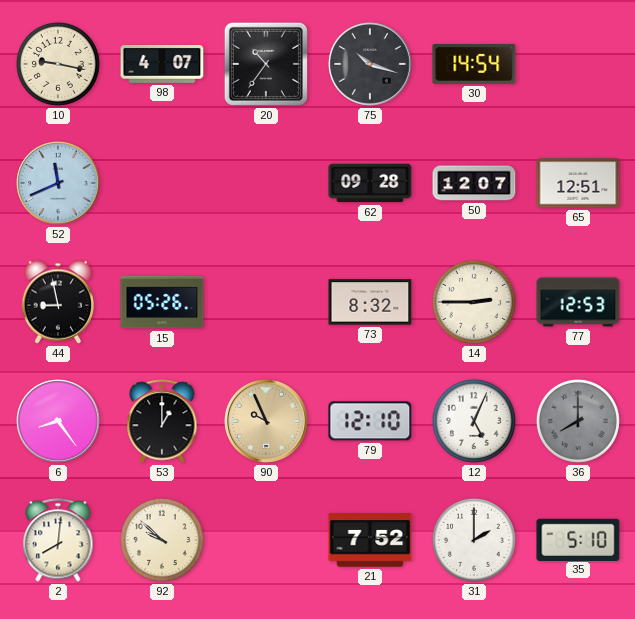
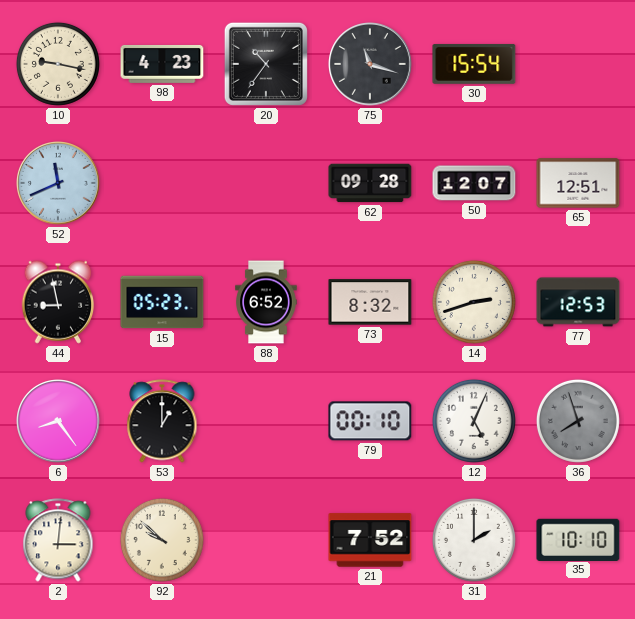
98: 4:07 -> 4:23 (162, 64)
75: 10:18 -> 11:18 (371, 65)
30: 14:54 -> 15:54 (474, 64)
15: 05:26 -> 05:23 (162, 302)
88: none -> 6:52 (266, 302)
14: 2:45 -> 2:42 (474, 302)
90: 9:56 -> none (267, 422)
79: 12:10 -> 00:10 (370, 421)
36: 8:00 -> 7:57 (578, 421)
2: 8:01 -> 3:01 (58, 540)
35: 5:10 -> 10:10 (578, 539)
